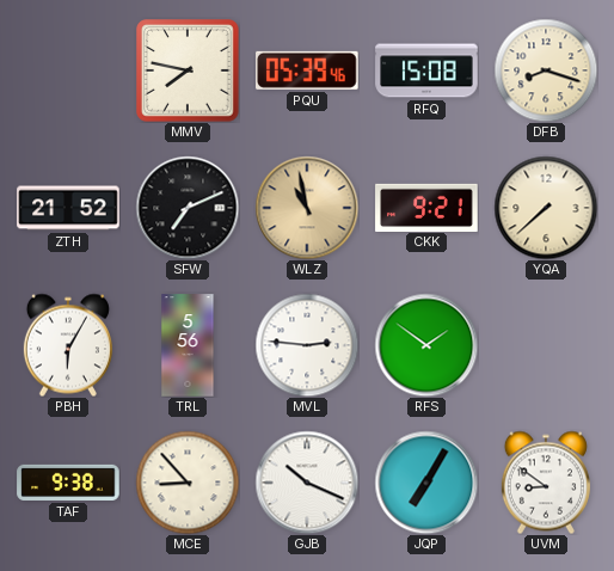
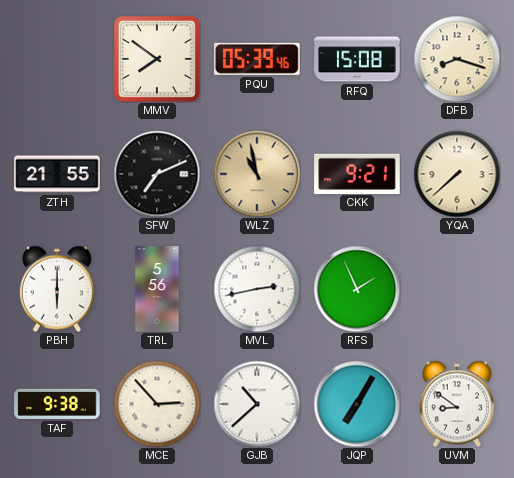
MMV: 7:47 -> 7:51 (157, 59)
ZTH: 21:52 -> 21:55 (57, 174)
PBH: 6:05 -> 6:00 (57, 289)
MVL: 2:46 -> 2:43 (257, 289)
RFS: 1:51 -> 1:56 (357, 289)
MCE: 8:53 -> 2:53 (157, 404)
GJB: 10:19 -> 10:38 (257, 404)
